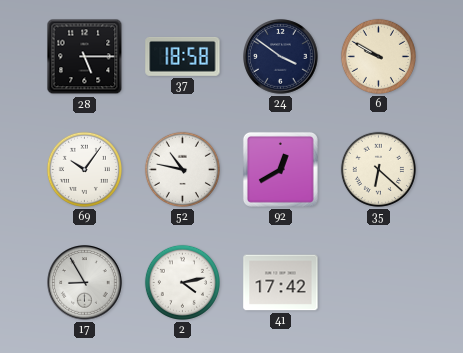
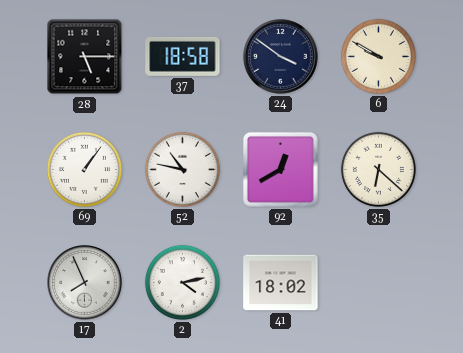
69: 10:06 -> 1:06 (84, 169)
17: 8:55 -> 7:56 (85, 283)
41: 17:42 -> 18:02 (281, 283)
